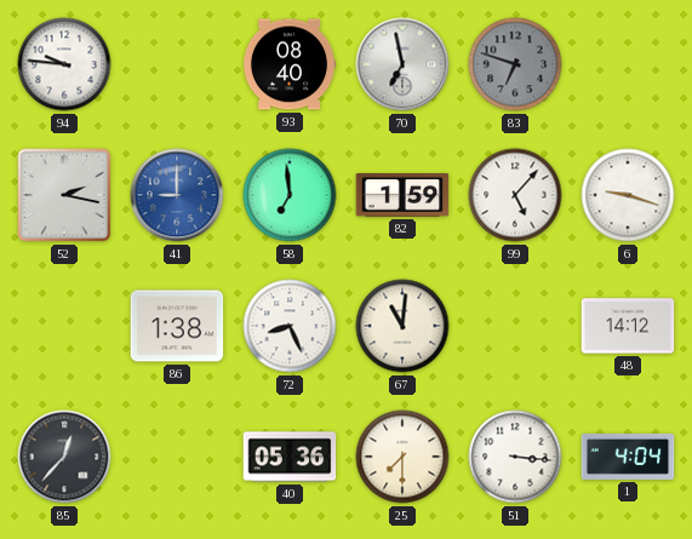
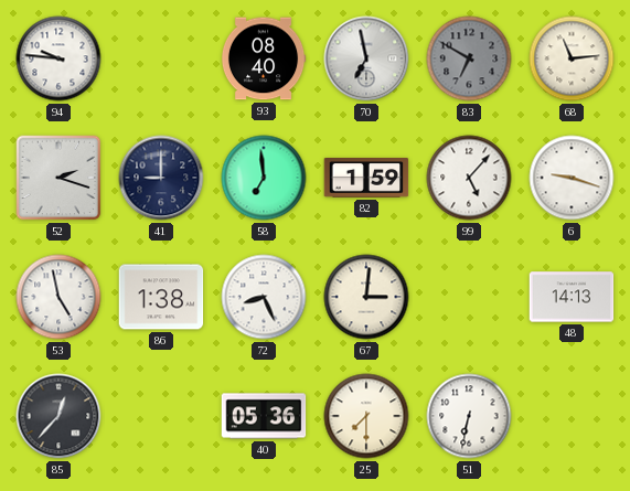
83: 6:48 -> 6:50 (469, 58)
68: none -> 11:14 (572, 58)
52: 2:17 -> 2:18 (58, 178)
41 dial: blue -> navy (161, 178)
53: none -> 4:58 (58, 297)
67: 11:01 -> 3:01 (366, 297)
48: 14:12 -> 14:13 (572, 297)
51: 3:16 -> 6:32 (469, 416)
1: 4:04 -> none (628, 457)
